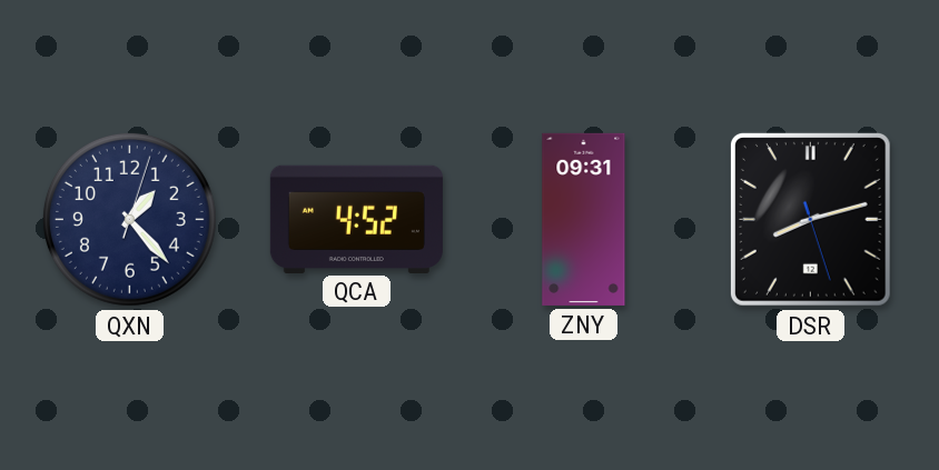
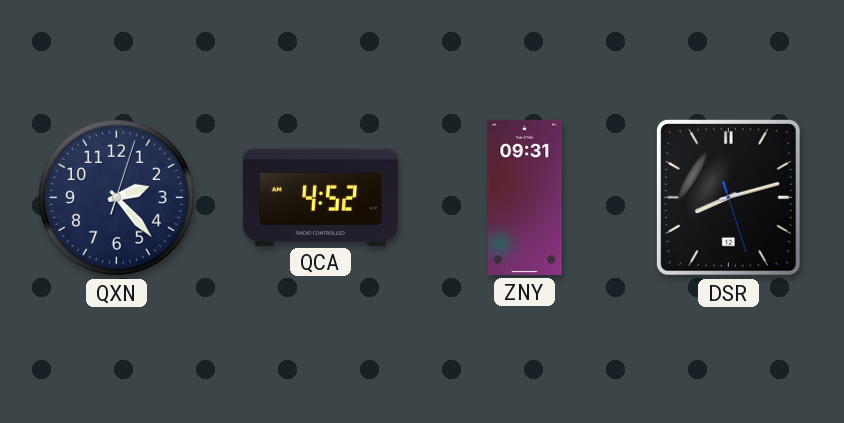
QXN: 1:23 -> 2:23 (116, 197)
